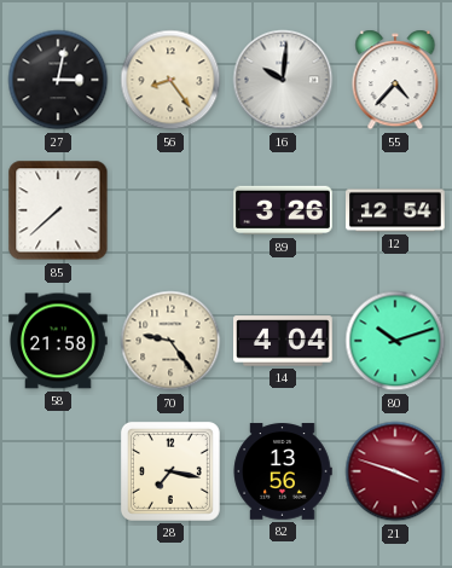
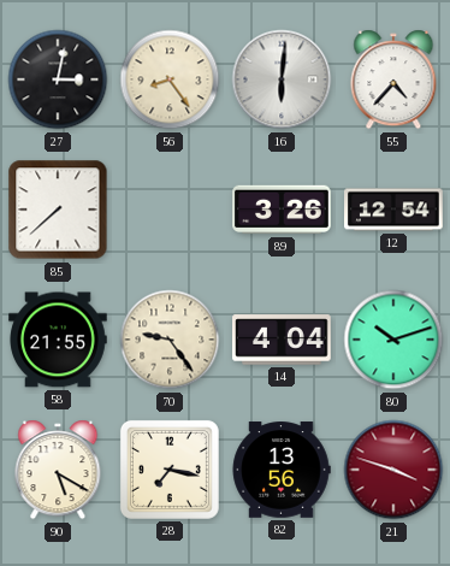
16: 10:01 -> 6:01 (282, 79)
58: 21:58 -> 21:55 (58, 340)
90: none -> 5:20 (58, 470)
